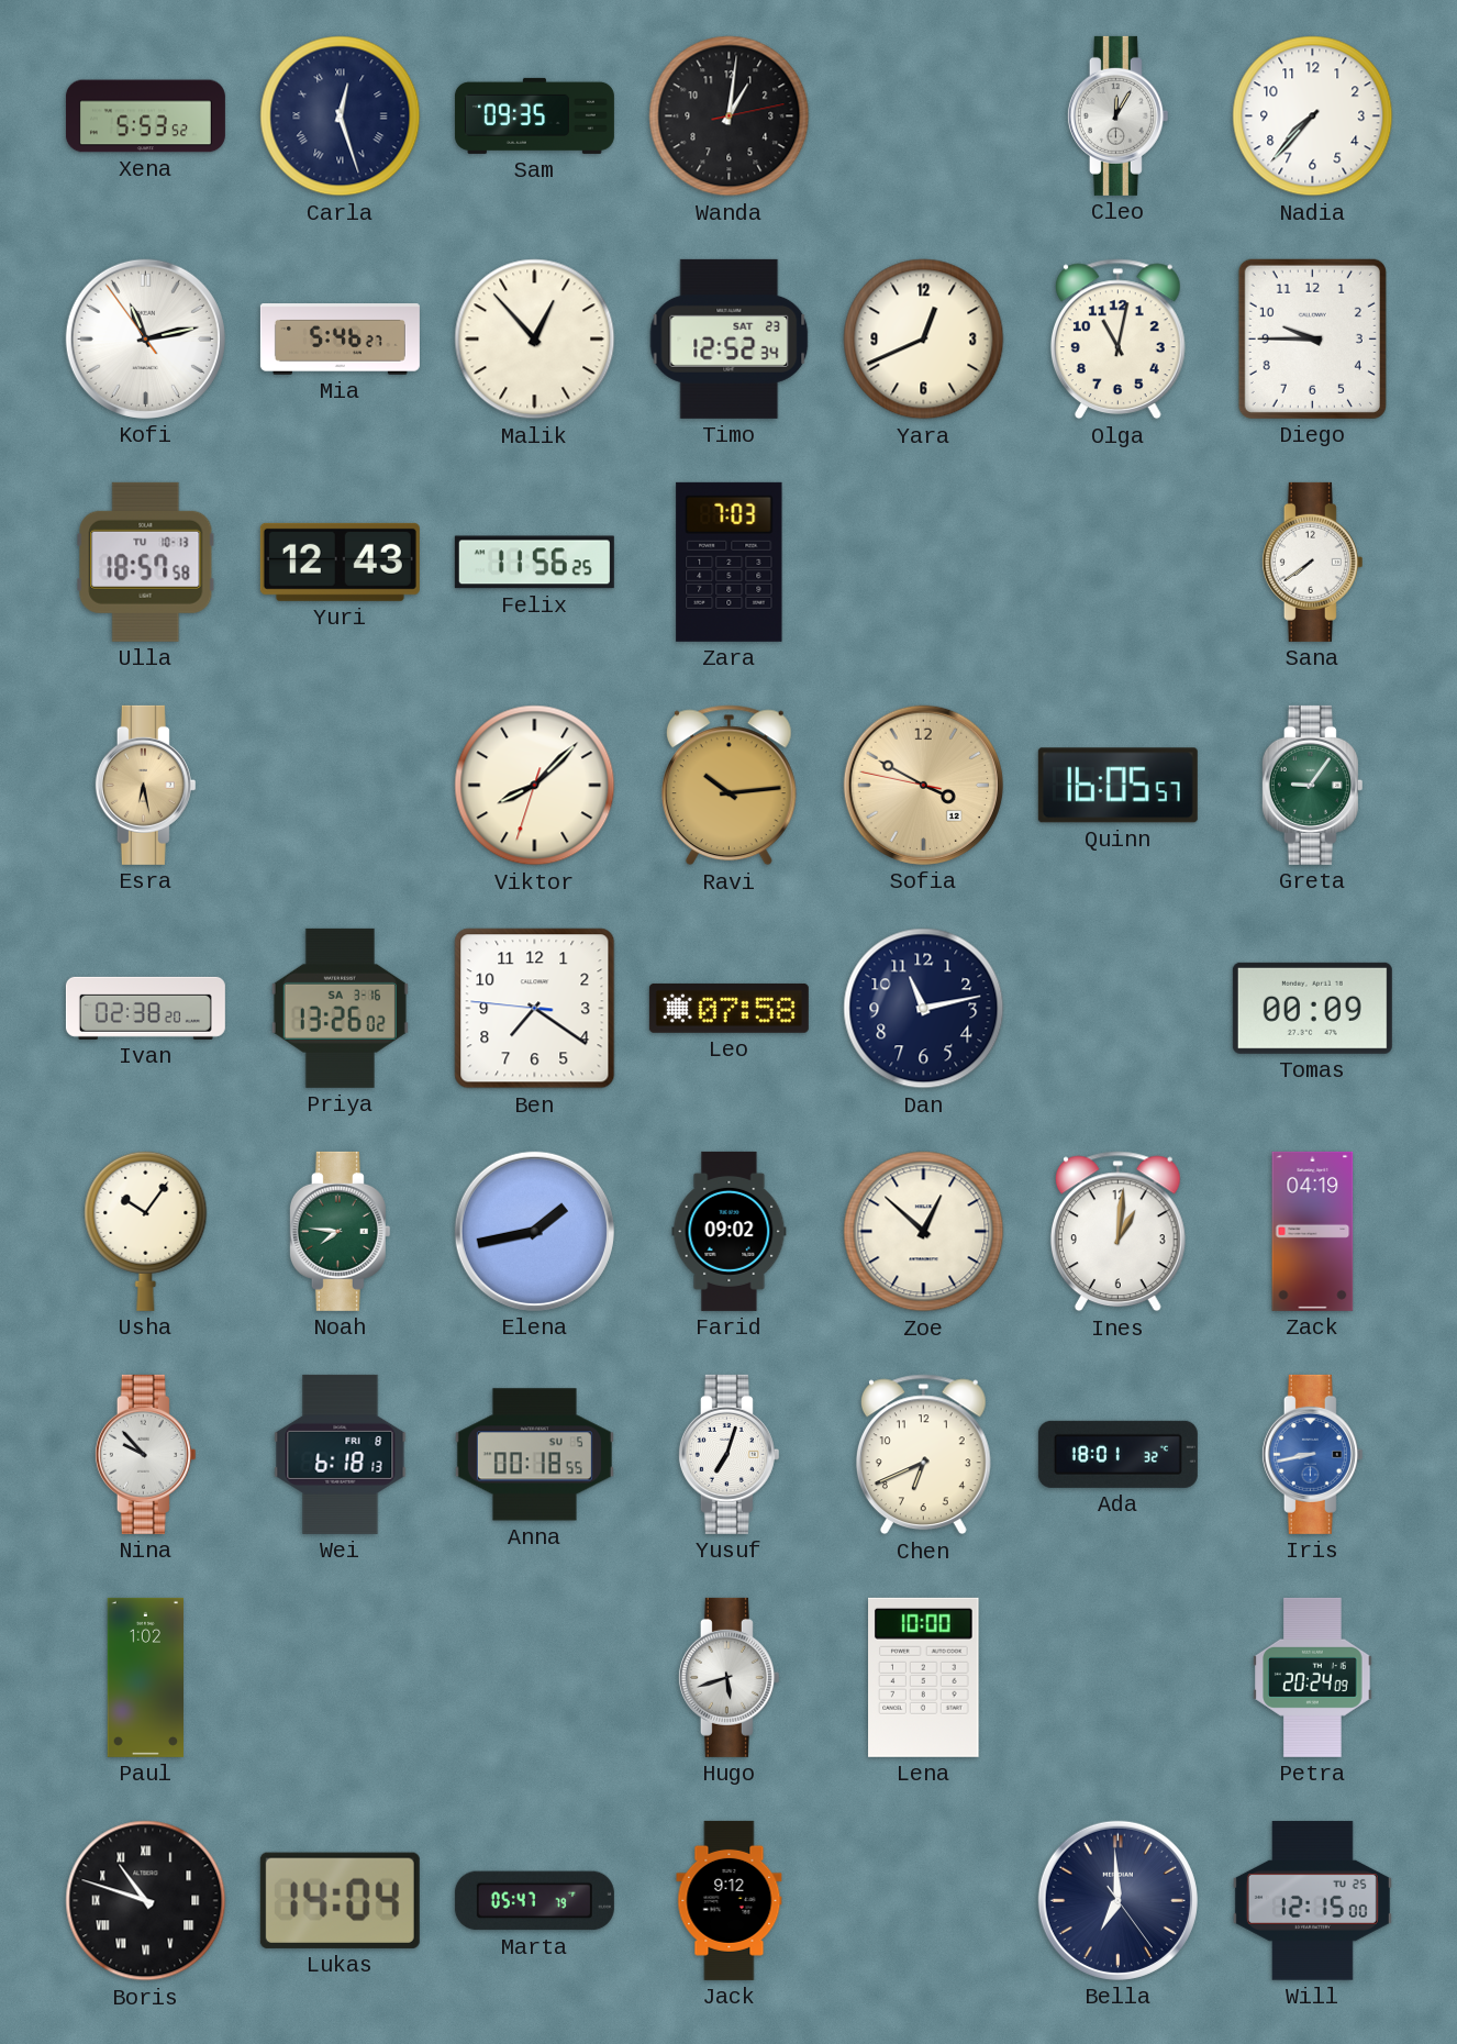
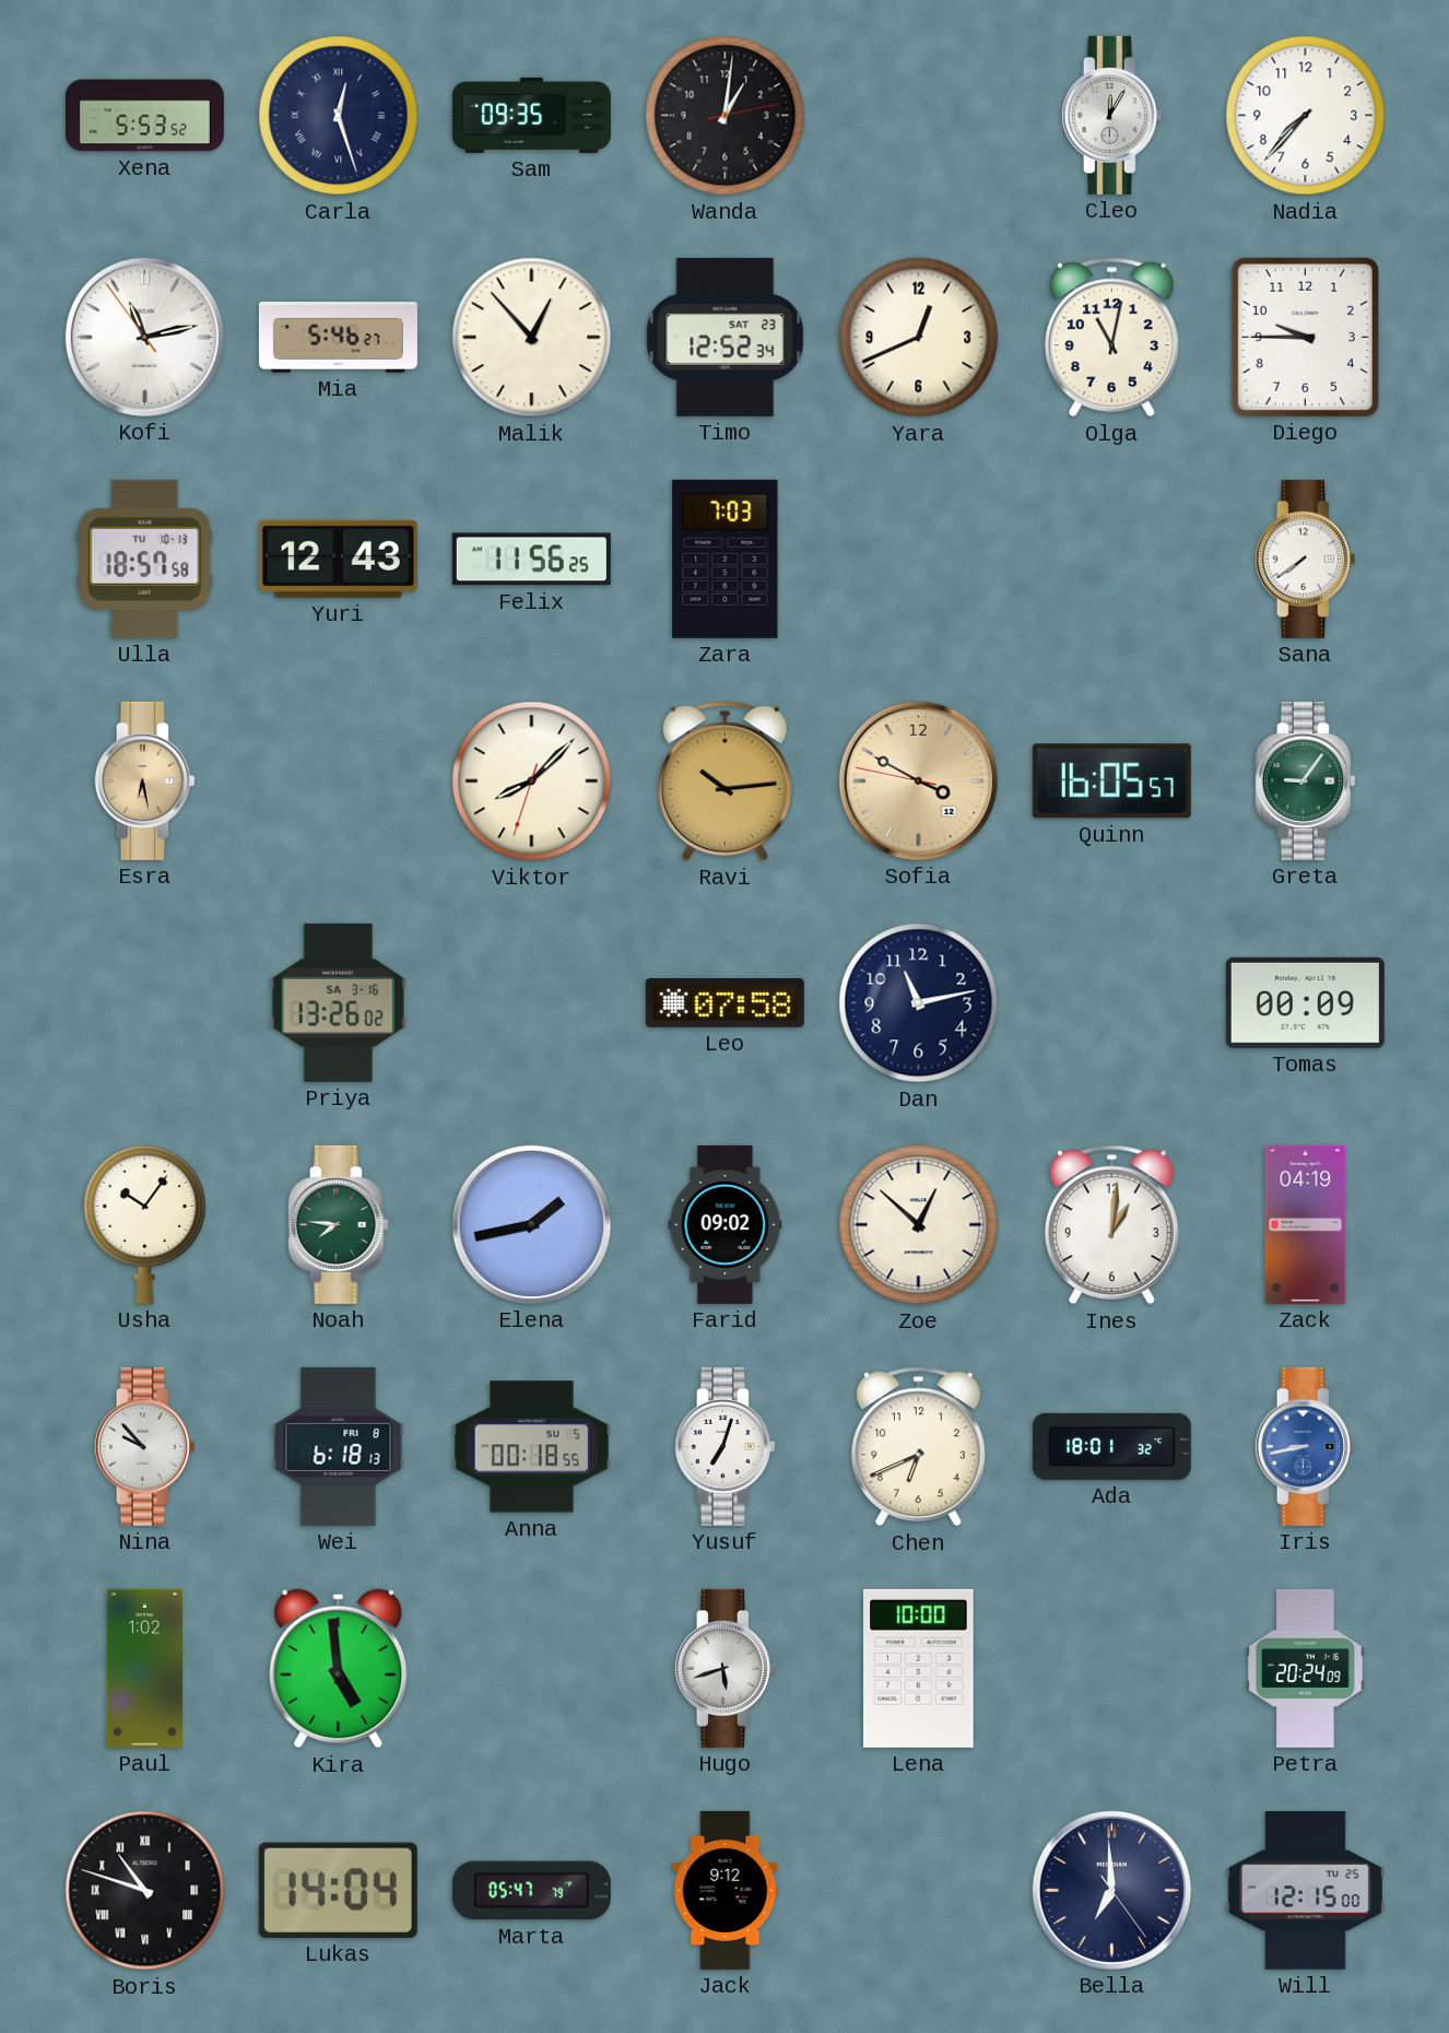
Ivan: 02:38 -> none (145, 1008)
Ben: 7:20 -> none (535, 1009)
Kira: none -> 4:59 (339, 1669)
